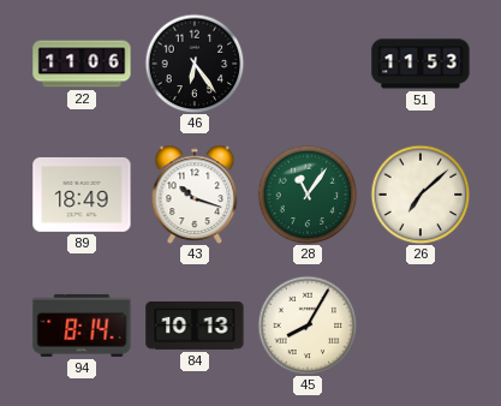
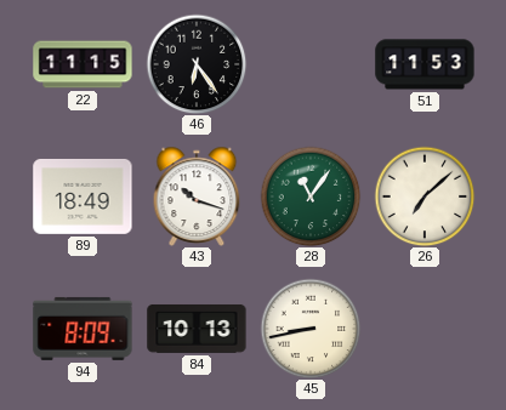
22: 11:06 -> 11:15 (83, 64)
94: 8:14 -> 8:09 (83, 329)
45: 8:05 -> 8:43 (311, 329)
